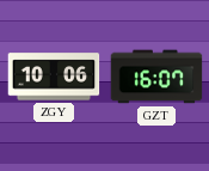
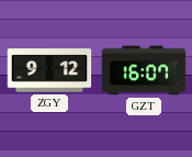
ZGY: 10:06 -> 9:12 (49, 70)
